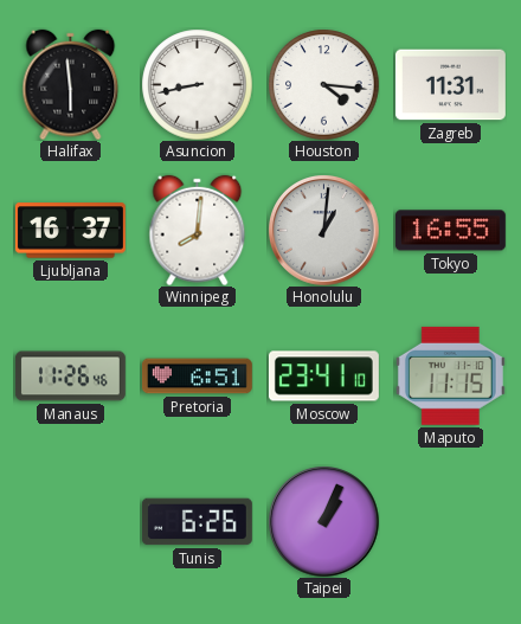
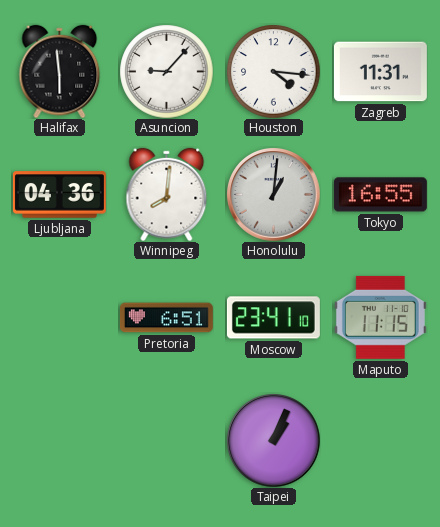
Asuncion: 8:43 -> 9:07 (166, 71)
Ljubljana: 16:37 -> 04:36 (59, 195)
Manaus: 11:26 -> none (70, 377)
Tunis: 6:26 -> none (197, 522)
